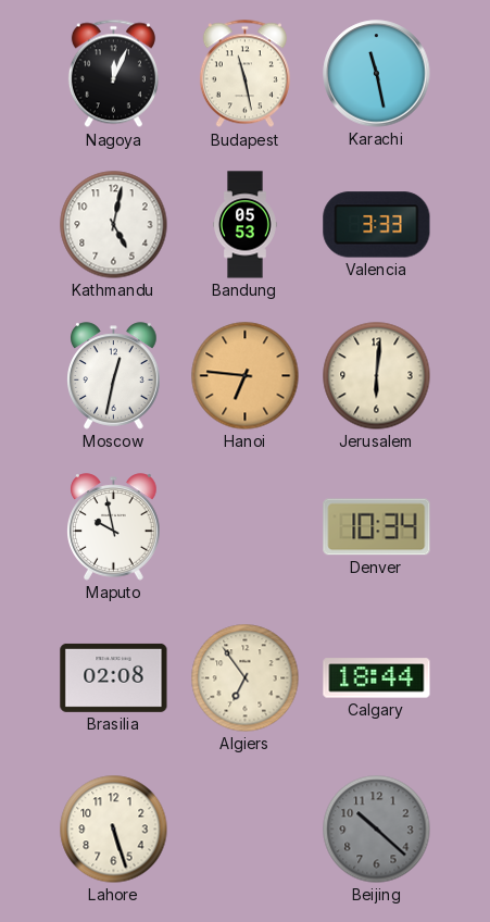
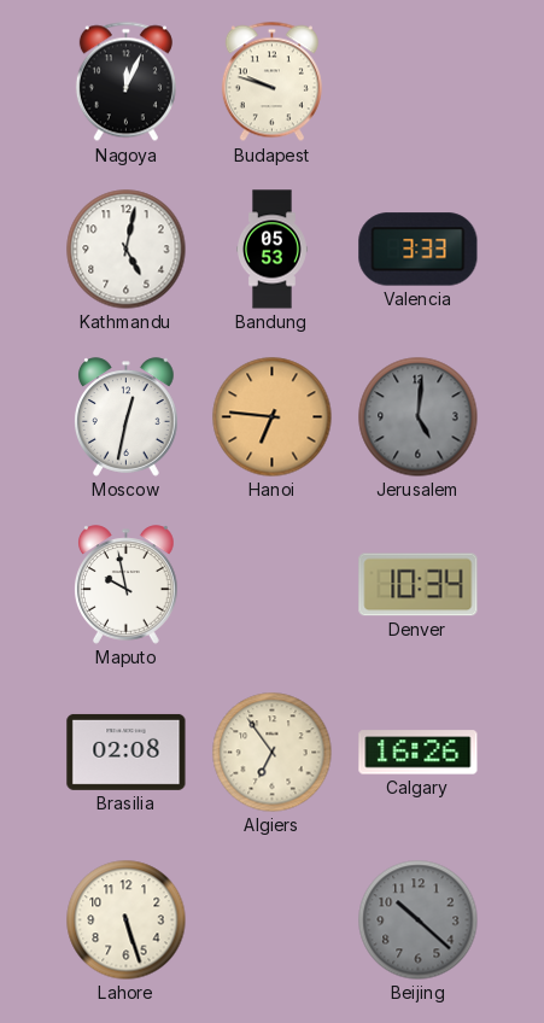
Budapest: 11:28 -> 9:48 (271, 82)
Karachi: 11:28 -> none (377, 74)
Jerusalem: 6:01 -> 5:01 (419, 417)
Jerusalem dial: cream -> grey (419, 417)
Calgary: 18:44 -> 16:26 (419, 753)
